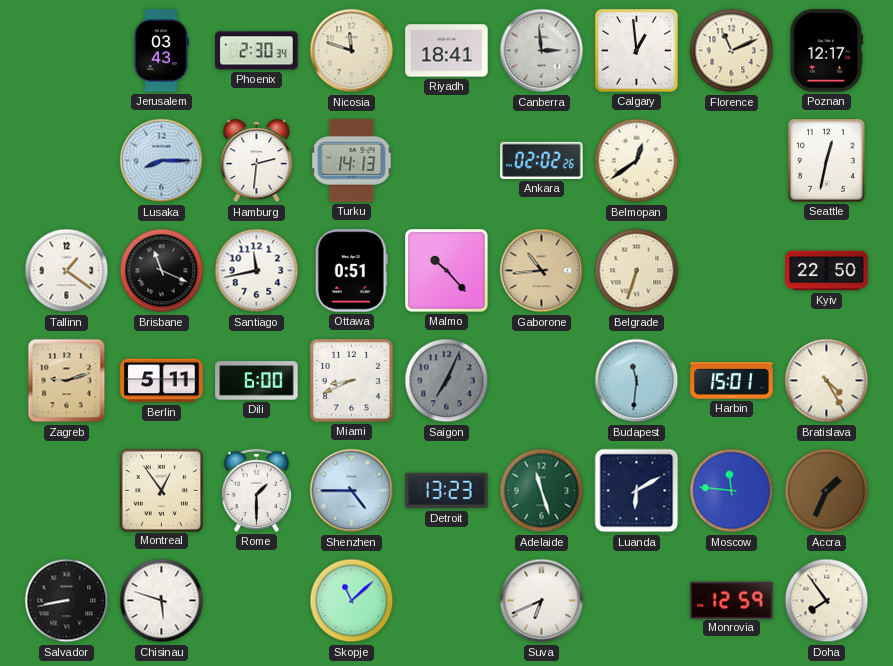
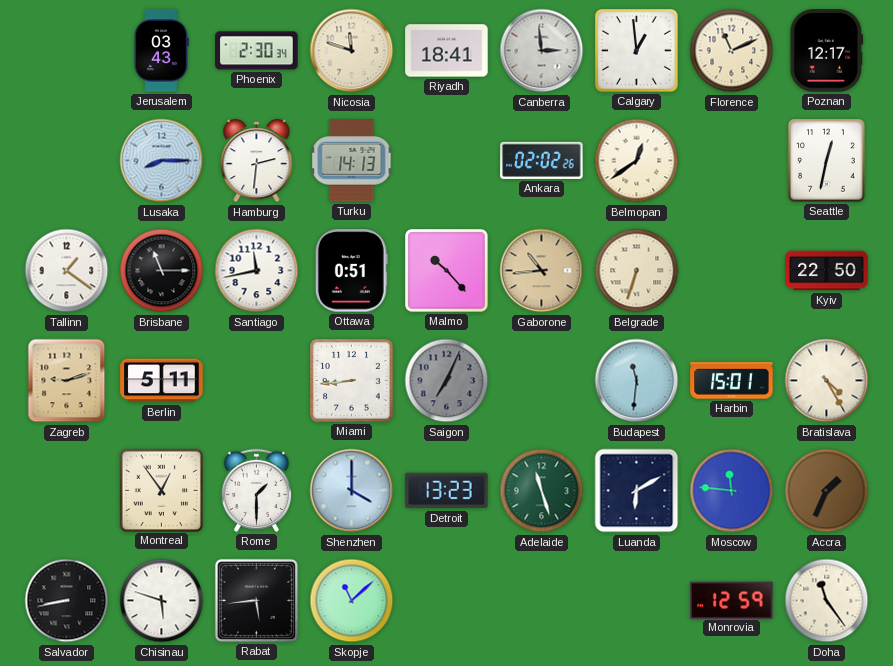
Brisbane: 11:19 -> 11:15 (162, 271)
Dili: 6:00 -> none (257, 381)
Miami: 8:41 -> 8:44 (352, 381)
Shenzhen: 4:45 -> 4:00 (352, 491)
Rabat: none -> 5:44 (256, 600)
Suva: 6:41 -> none (542, 601)
Doha: 7:54 -> 11:24 (827, 601)
